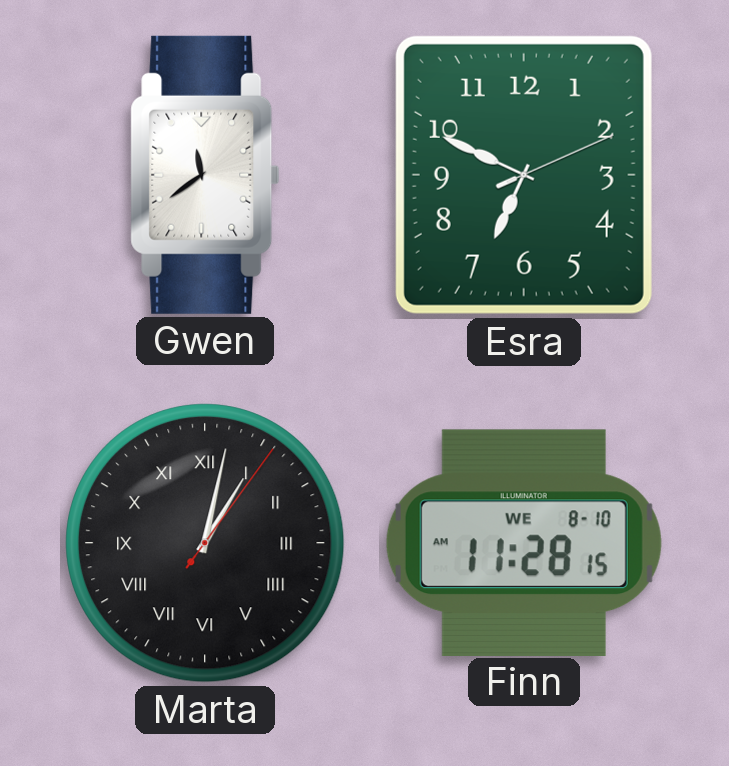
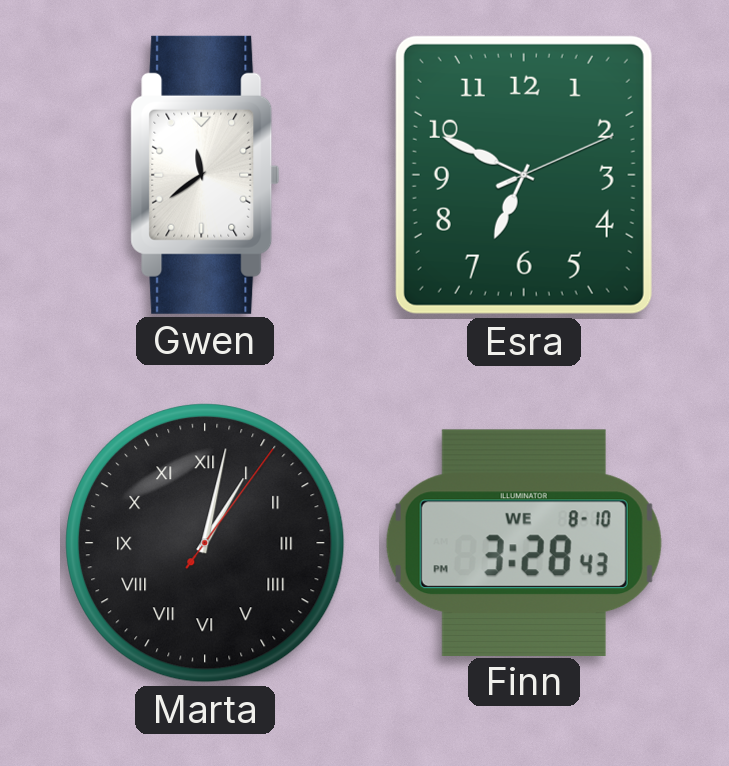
Finn: 11:28 -> 3:28 (524, 542)
